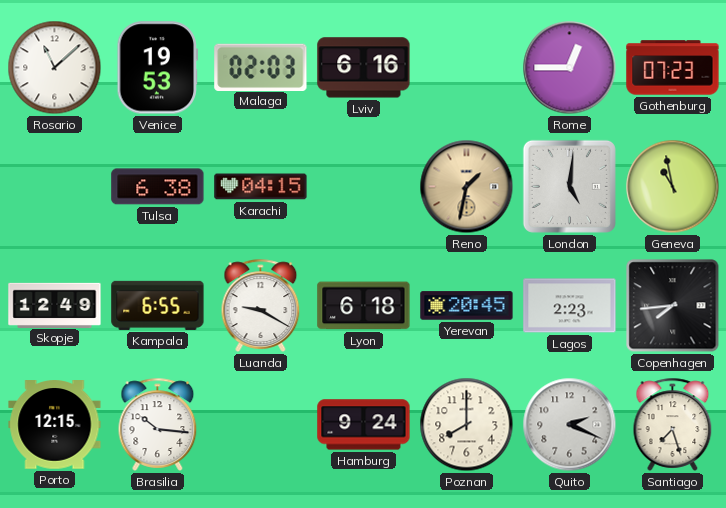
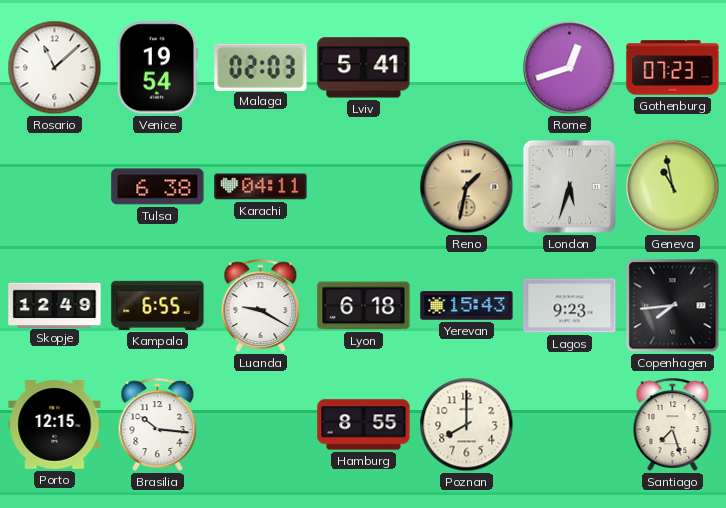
Venice: 19:53 -> 19:54 (158, 68)
Lviv: 6:16 -> 5:41 (364, 68)
Rome: 12:45 -> 12:42 (570, 68)
Karachi: 04:15 -> 04:11 (261, 187)
London: 5:01 -> 5:33 (569, 186)
Yerevan: 20:45 -> 15:43 (467, 306)
Lagos: 2:23 -> 9:23 (570, 306)
Hamburg: 9:24 -> 8:55 (364, 425)
Quito: 2:19 -> none (570, 425)
